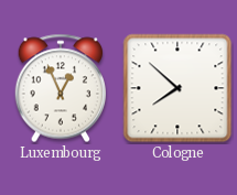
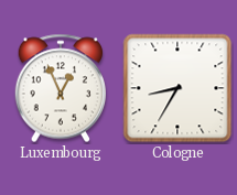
Cologne: 7:52 -> 8:35 (177, 88)
